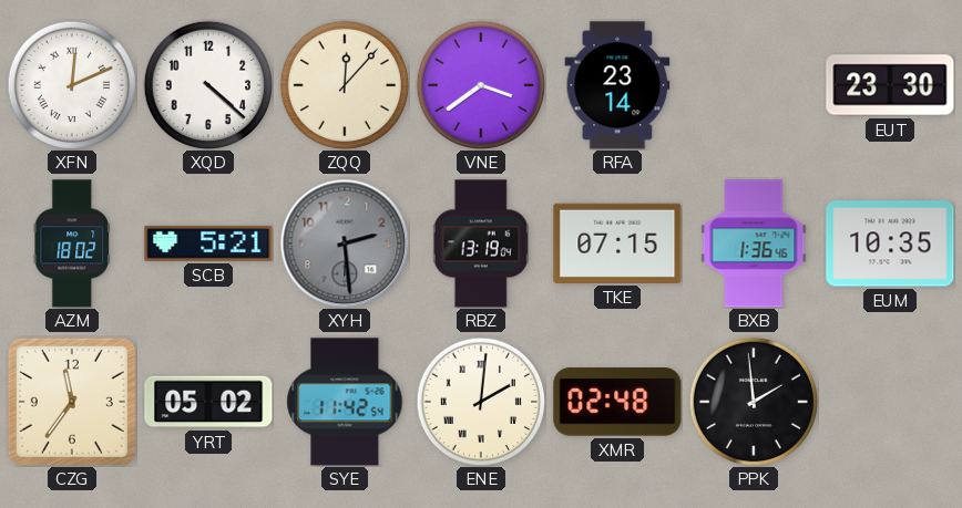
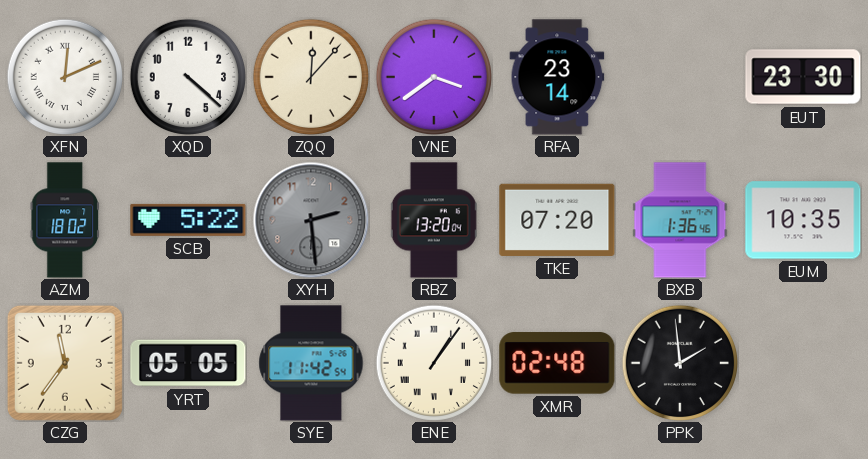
SCB: 5:21 -> 5:22 (188, 220)
RBZ: 13:19 -> 13:20 (434, 220)
TKE: 07:15 -> 07:20 (557, 220)
YRT: 05:02 -> 05:05 (188, 363)
ENE: 2:01 -> 1:06 (433, 362)
